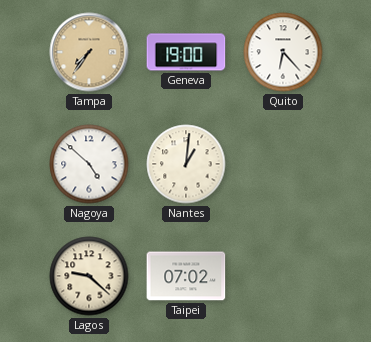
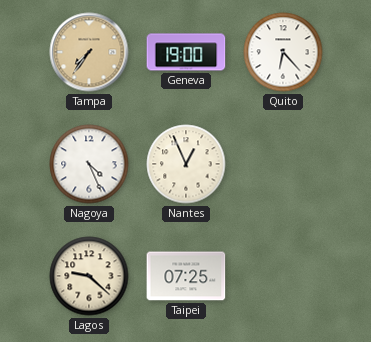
Nagoya: 4:52 -> 4:26 (89, 164)
Nantes: 1:01 -> 12:56 (186, 164)
Taipei: 07:02 -> 07:25 (186, 276)
